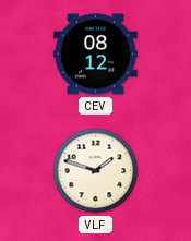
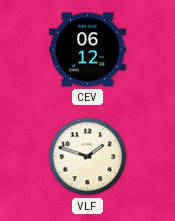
CEV: 08:12 -> 06:12 (88, 50)
